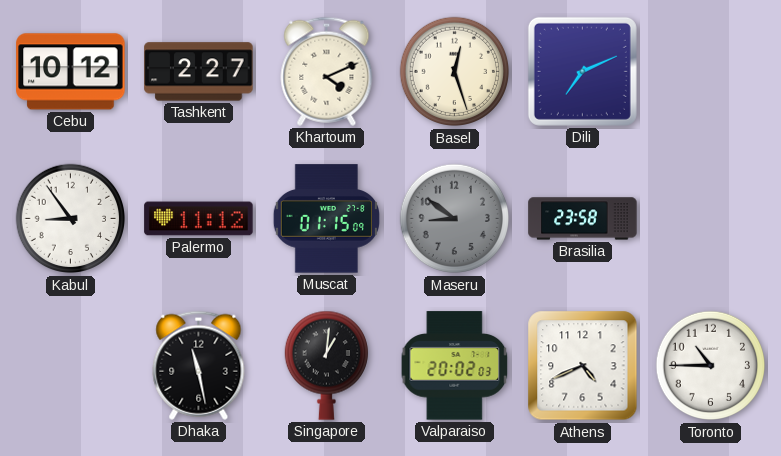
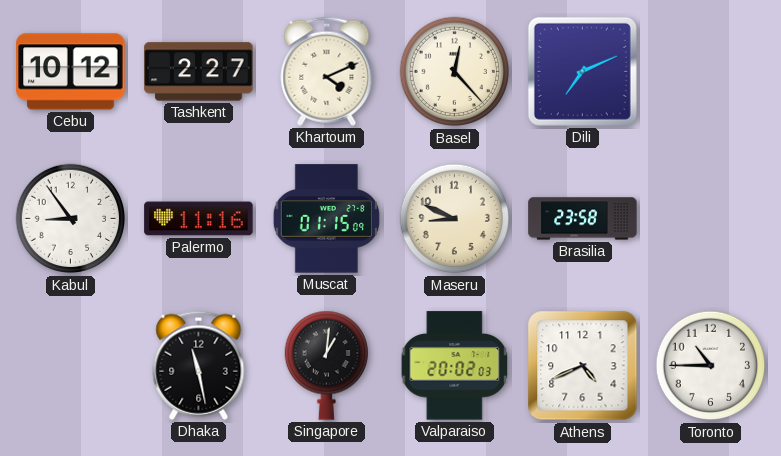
Basel: 12:27 -> 12:23 (455, 72)
Palermo: 11:12 -> 11:16 (199, 219)
Maseru: 8:51 -> 8:49 (455, 219)
Maseru dial: grey -> cream (455, 219)
